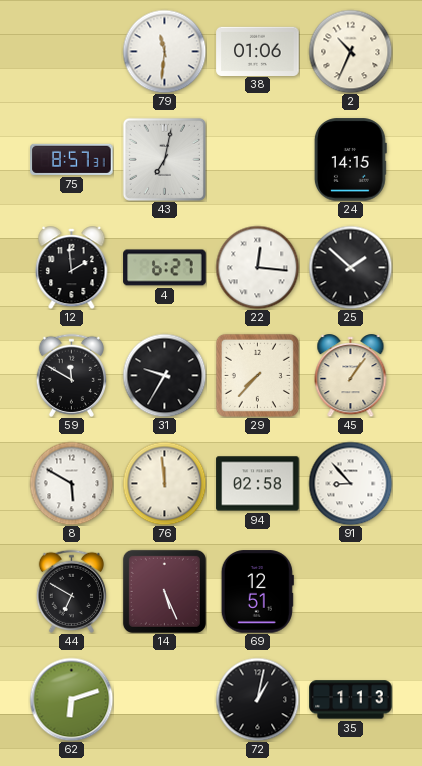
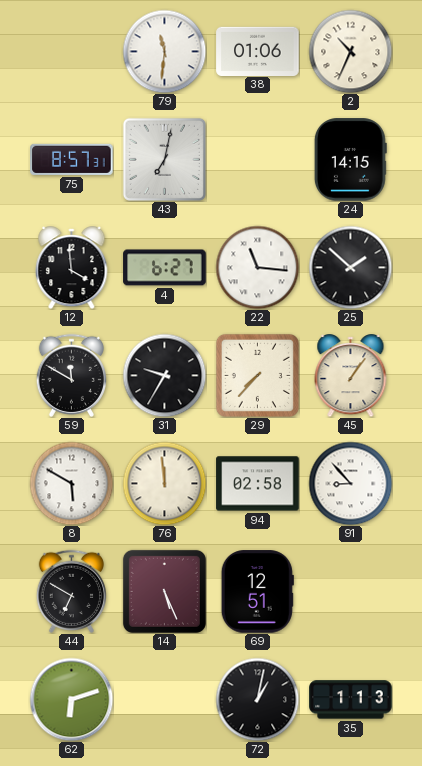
12: 1:59 -> 3:59 (72, 268)
22: 12:16 -> 11:16 (257, 267)
